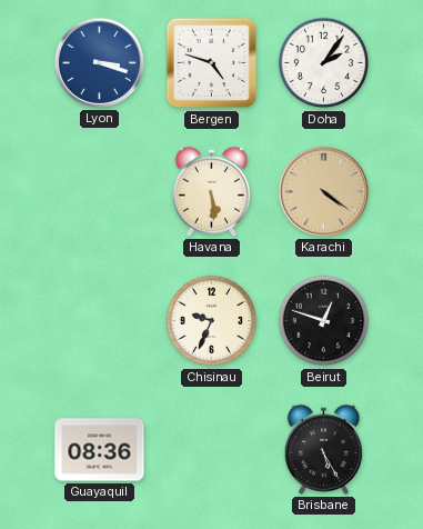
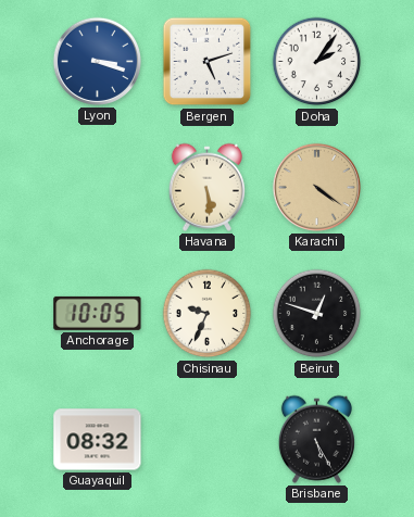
Bergen: 4:48 -> 5:12 (208, 62)
Anchorage: none -> 10:05 (98, 313)
Guayaquil: 08:36 -> 08:32 (98, 440)
